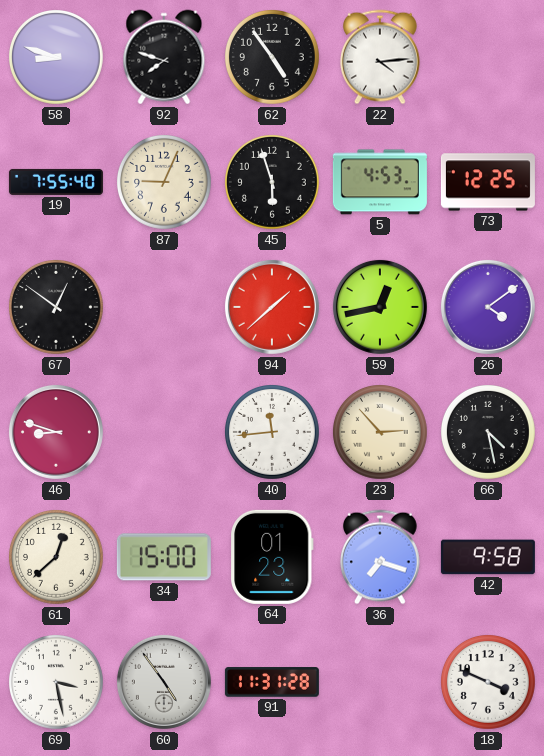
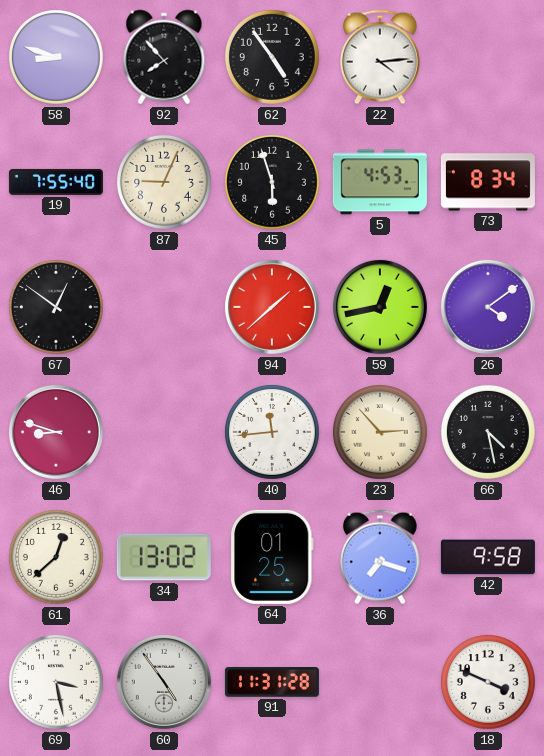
92: 7:48 -> 7:53 (164, 57)
73: 12:25 -> 8:34 (488, 182)
34: 15:00 -> 13:02 (164, 557)
64: 01:23 -> 01:25 (272, 557)
